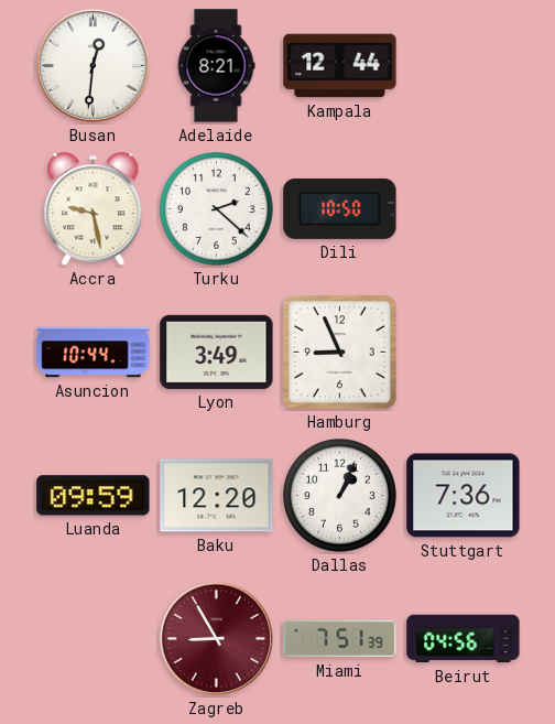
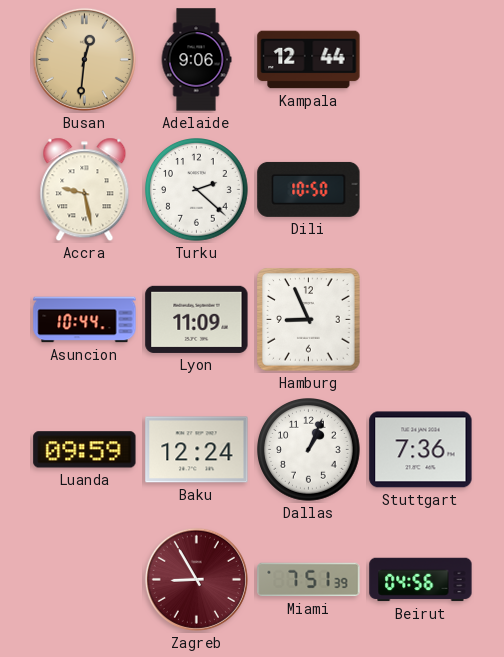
Busan dial: white -> champagne (84, 59)
Adelaide: 8:21 -> 9:06 (196, 60)
Lyon: 3:49 -> 11:09 (197, 319)
Baku: 12:20 -> 12:24 (197, 450)
